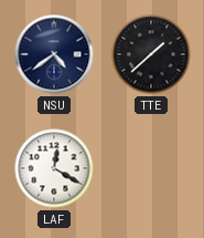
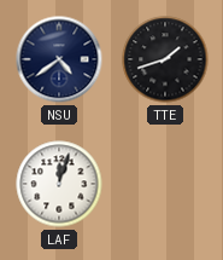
TTE: 1:38 -> 1:42 (165, 59)
LAF: 12:20 -> 12:03 (59, 184)
